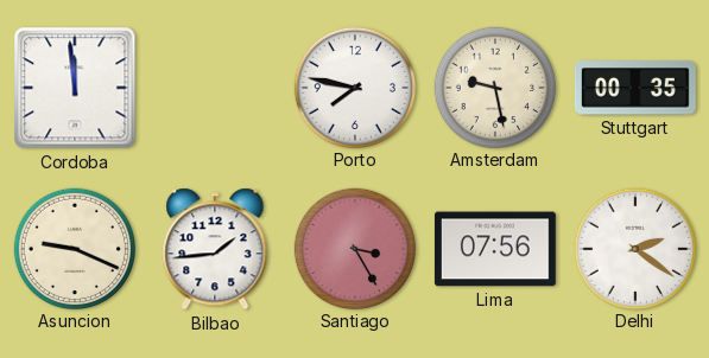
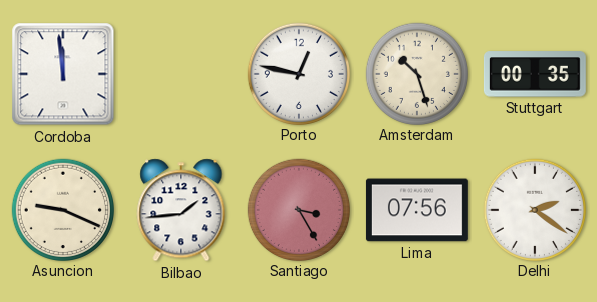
Porto: 7:47 -> 12:47 (298, 73)
Amsterdam: 9:28 -> 10:27 (416, 73)
